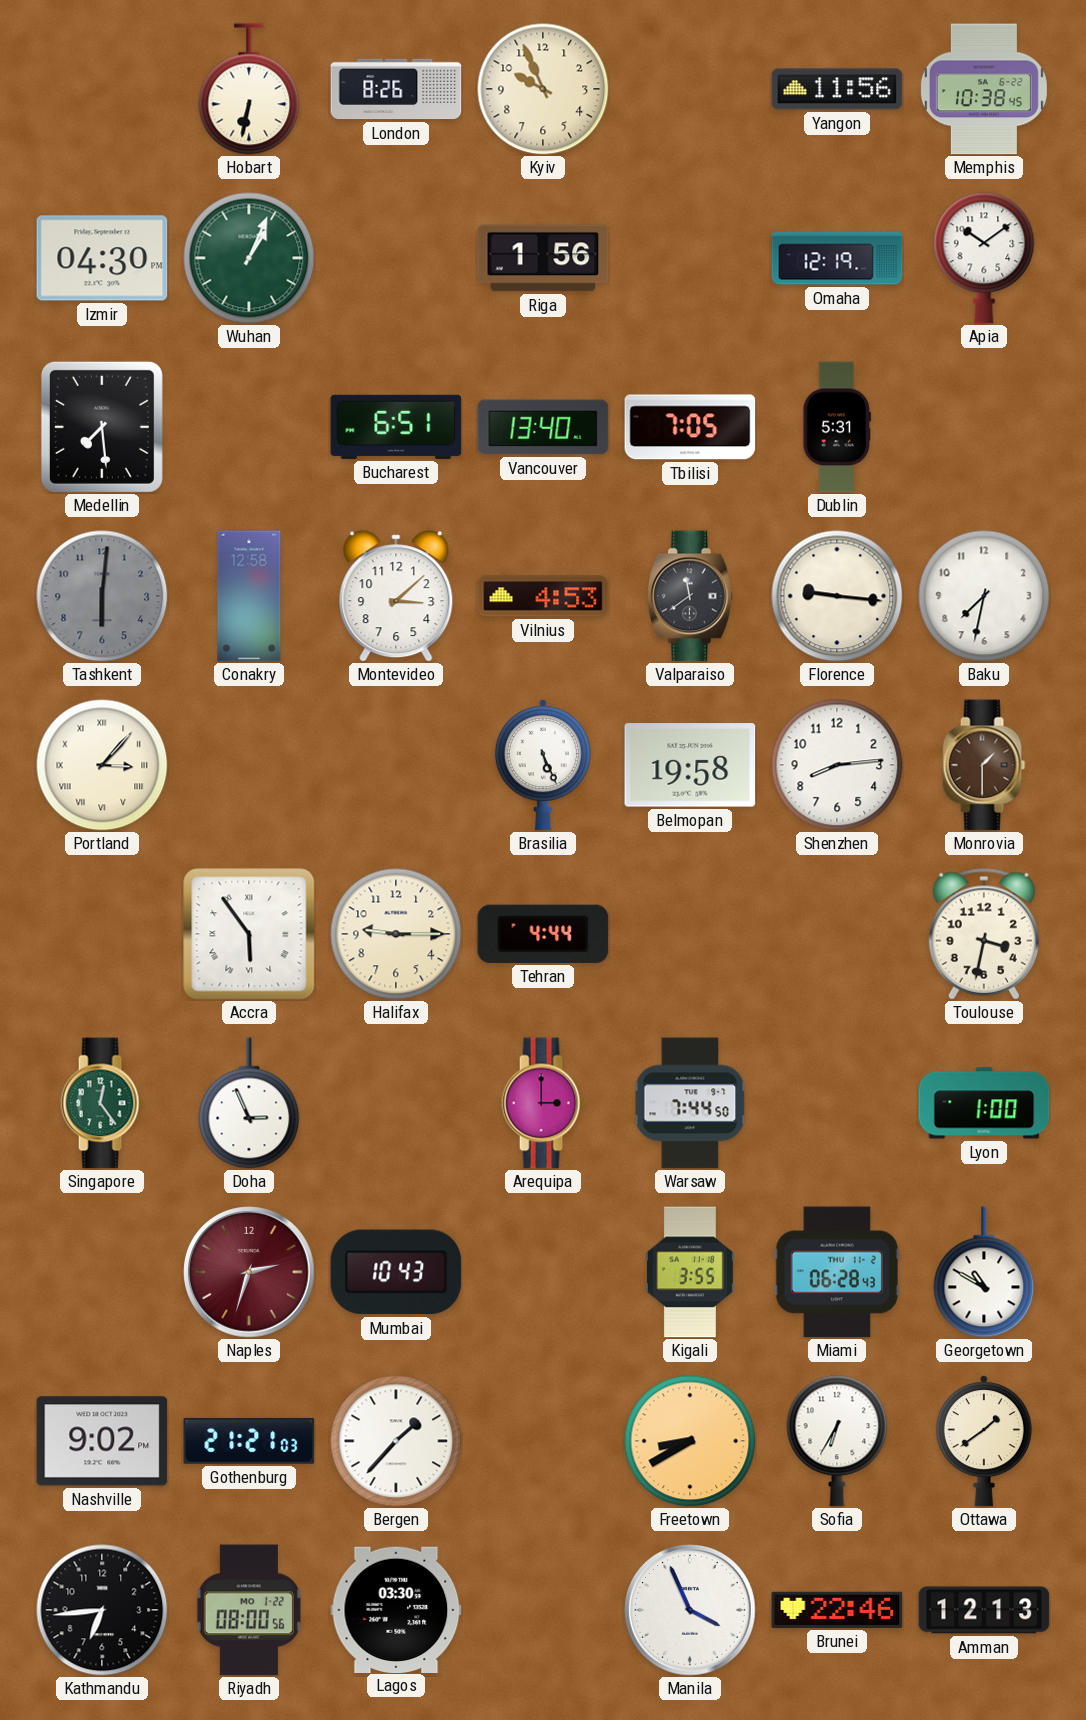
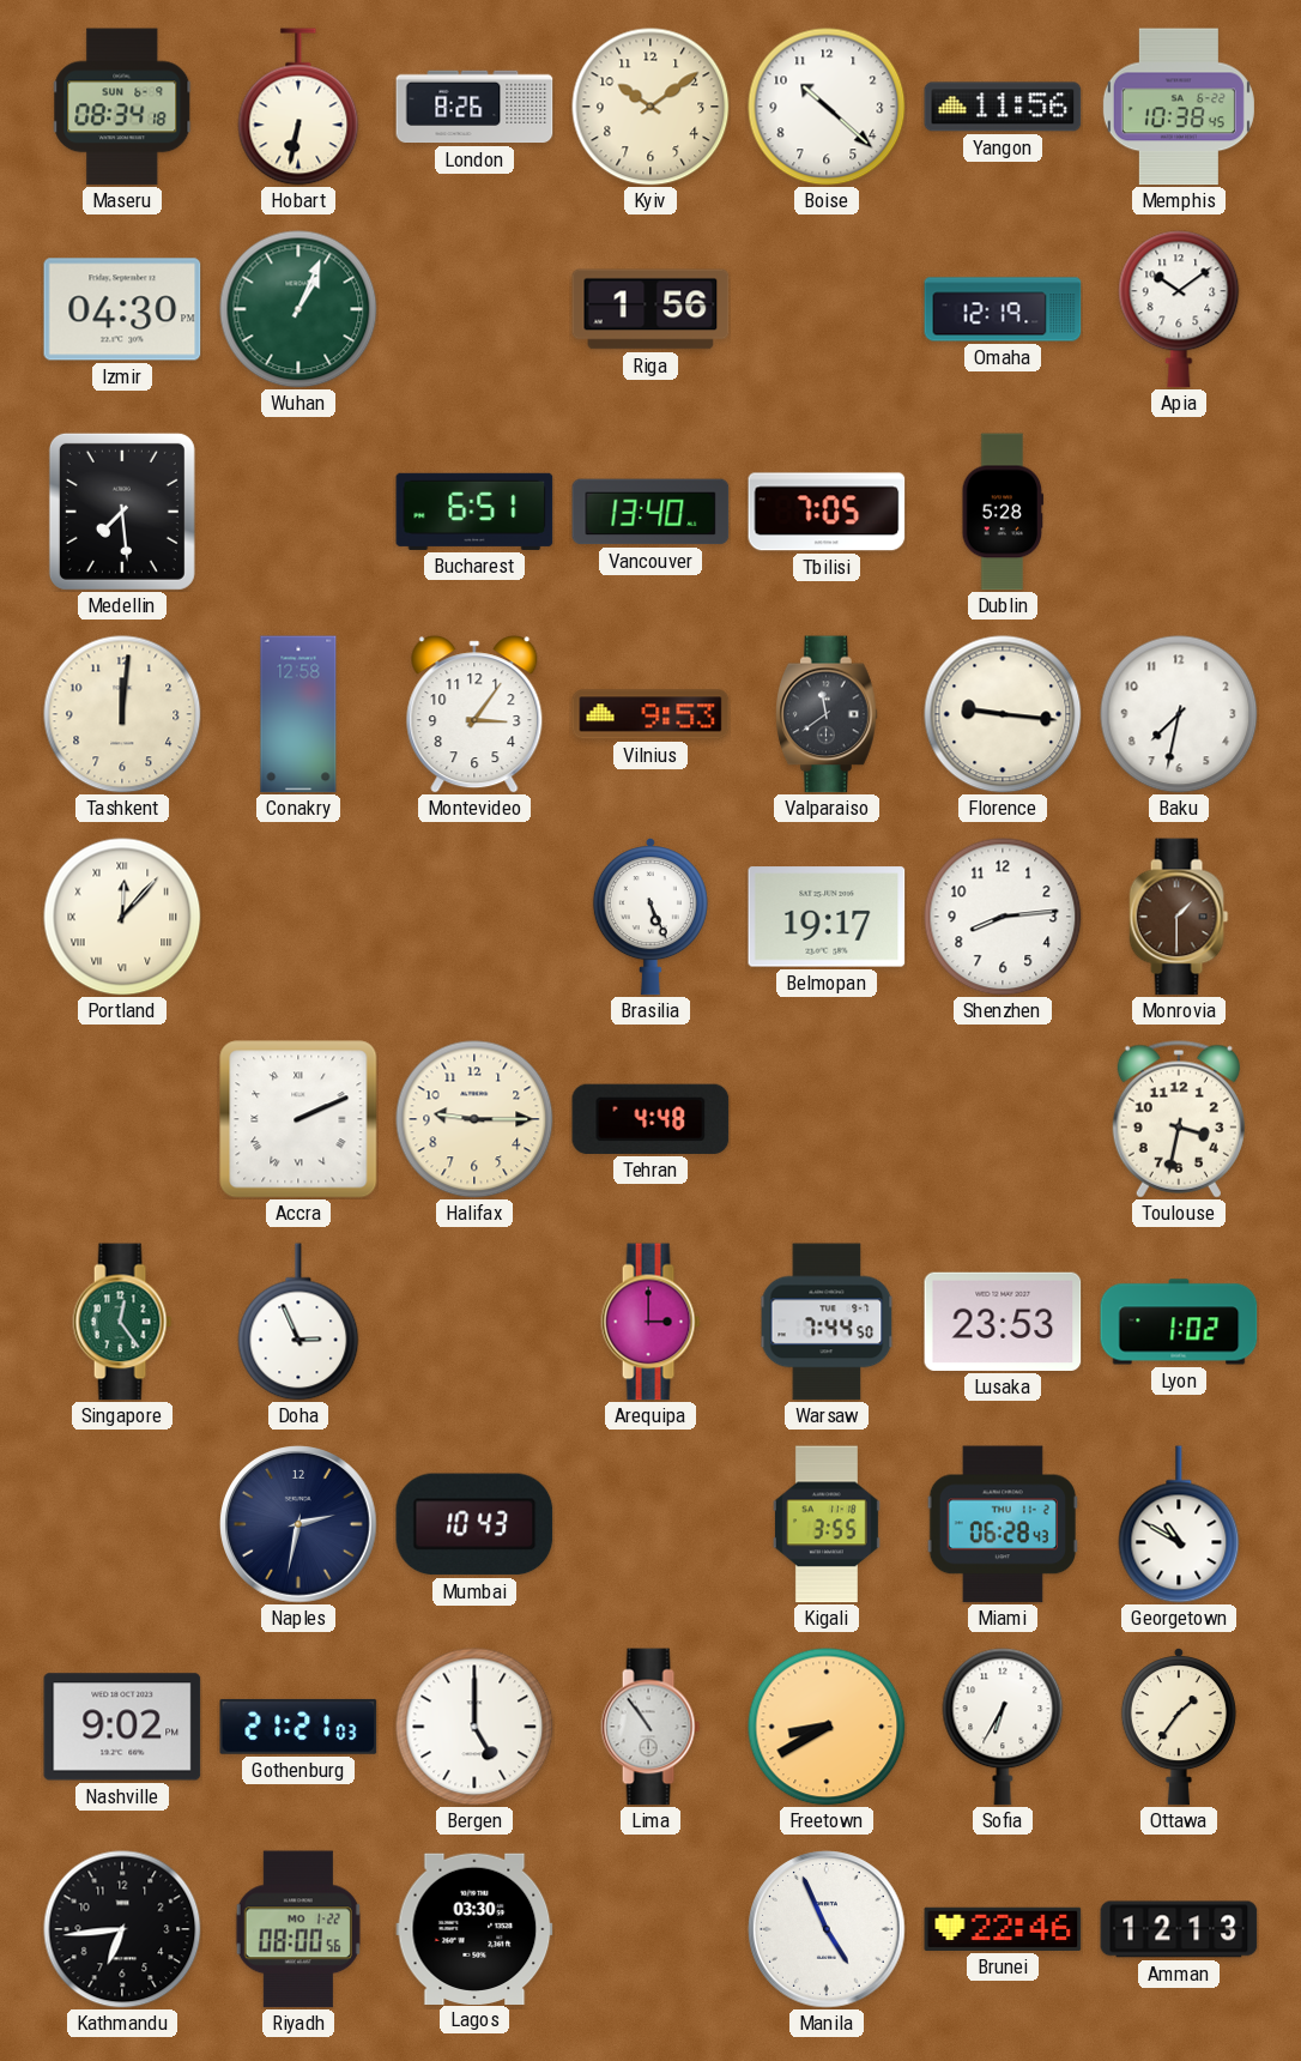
Maseru: none -> 08:34 (123, 107)
Kyiv: 9:56 -> 10:09 (651, 107)
Boise: none -> 10:22 (827, 107)
Dublin: 5:31 -> 5:28 (1003, 512)
Tashkent: 6:01 -> 12:01 (122, 714)
Tashkent dial: grey -> cream (122, 714)
Montevideo: 3:08 -> 3:06 (474, 714)
Vilnius: 4:53 -> 9:53 (651, 714)
Portland: 3:07 -> 12:07 (122, 917)
Belmopan: 19:58 -> 19:17 (827, 917)
Accra: 5:54 -> 2:11 (298, 1119)
Tehran: 4:44 -> 4:48 (651, 1119)
Lusaka: none -> 23:53 (1003, 1322)
Lyon: 1:00 -> 1:02 (1179, 1322)
Naples: 2:33 -> 2:32 (298, 1524)
Naples dial: burgundy -> navy (298, 1524)
Bergen: 1:37 -> 5:00 (474, 1727)
Lima: none -> 10:54 (651, 1727)
Ottawa: 1:39 -> 1:36 (1179, 1727)
Manila: 3:56 -> 4:56 (827, 1929)
